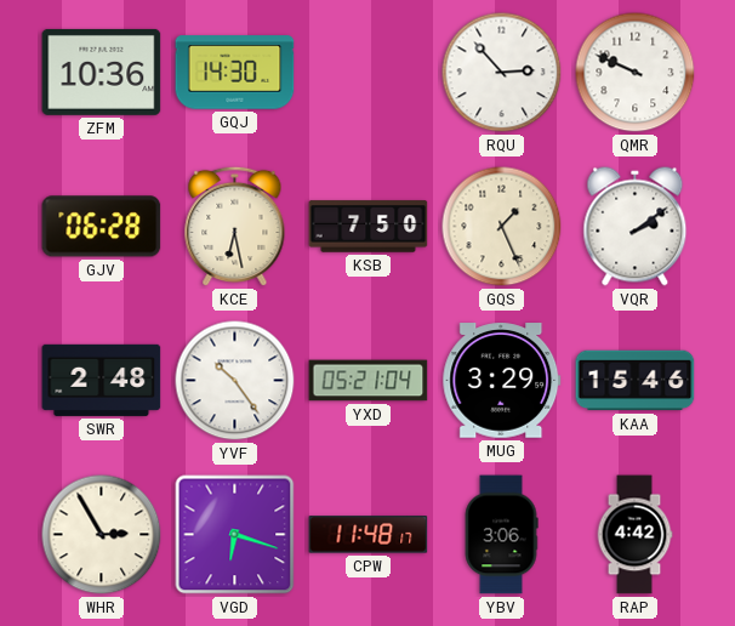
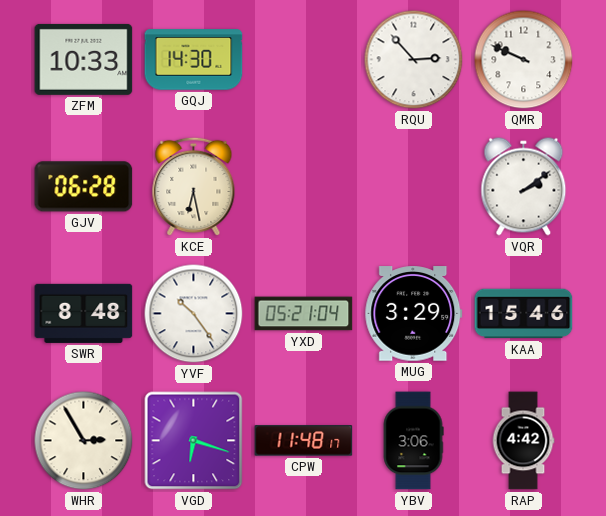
ZFM: 10:36 -> 10:33 (84, 59)
KSB: 7:50 -> none (369, 227)
GQS: 1:26 -> none (502, 227)
SWR: 2:48 -> 8:48 (84, 313)
